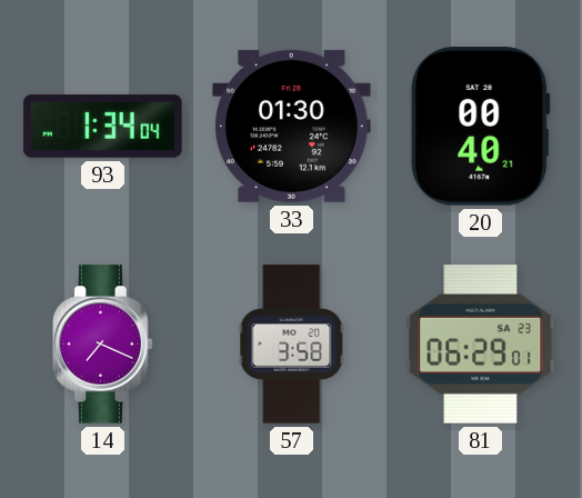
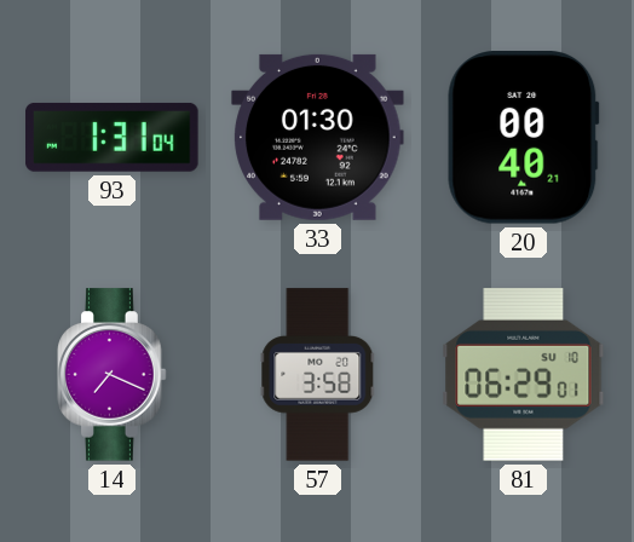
93: 1:34 -> 1:31 (113, 137)
81 date: SA 23 -> SU 10 (524, 375)
